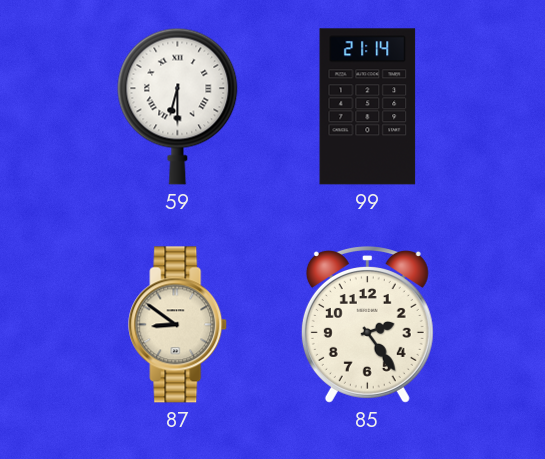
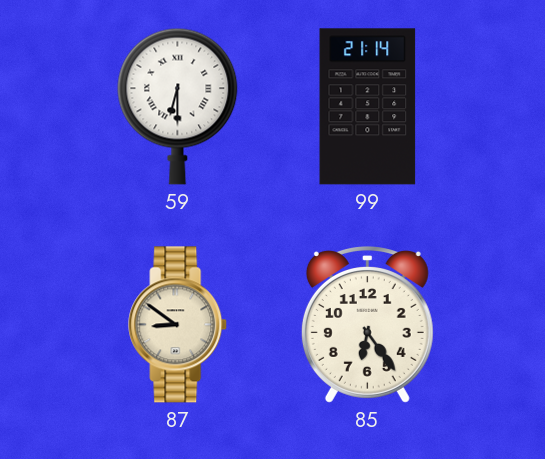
85: 2:24 -> 6:24 (367, 325)
